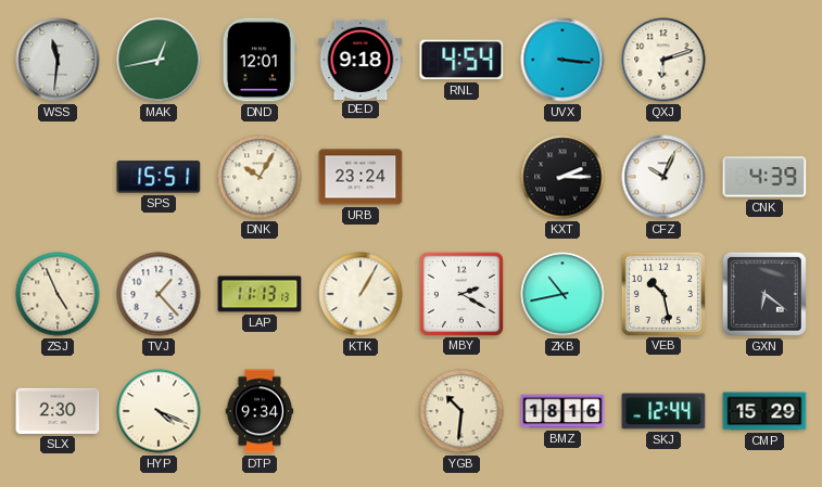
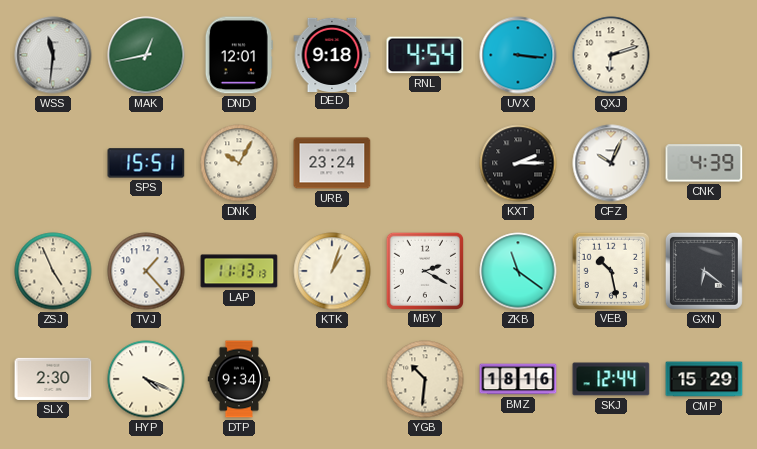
KTK: 1:05 -> 1:03 (332, 271)
ZKB: 10:43 -> 11:21 (518, 271)
